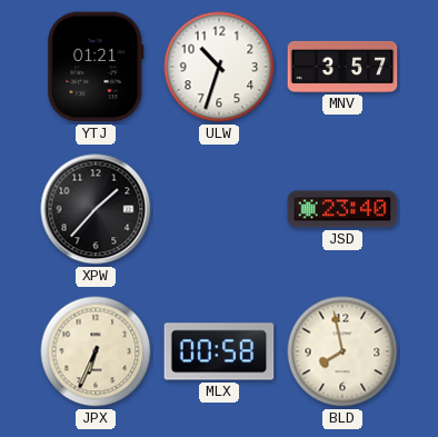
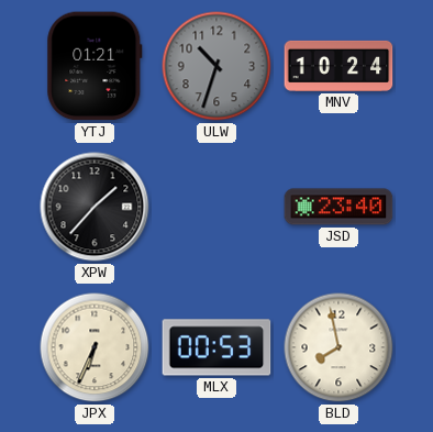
ULW dial: white -> grey (216, 66)
MNV: 3:57 -> 10:24 (338, 66)
MLX: 00:58 -> 00:53 (216, 347)
